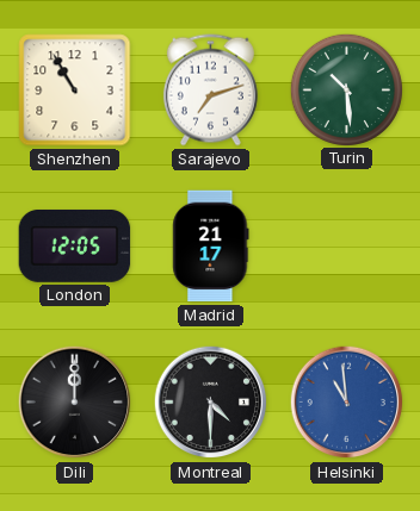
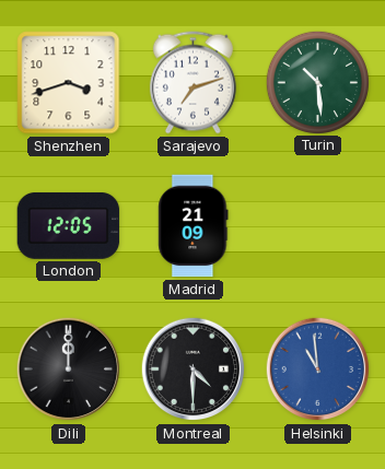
Shenzhen: 10:55 -> 3:42 (69, 83)
Madrid: 21:17 -> 21:09 (194, 226)
